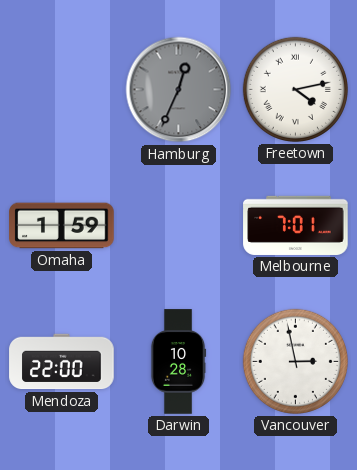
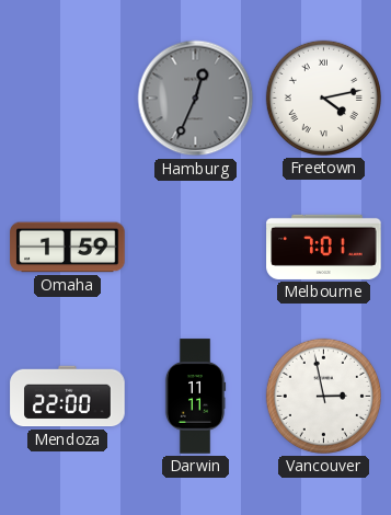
Darwin: 10:28 -> 11:11 (195, 397)
